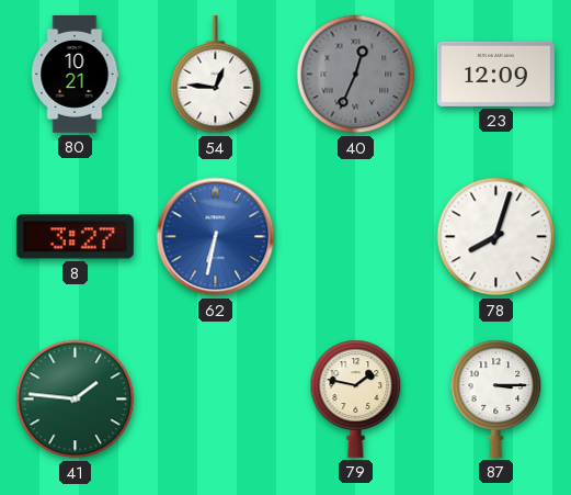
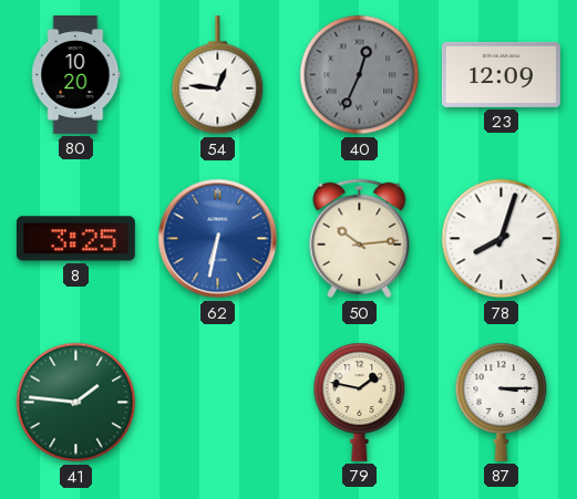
80: 10:21 -> 10:20 (75, 74)
8: 3:27 -> 3:25 (75, 239)
50: none -> 10:14 (360, 239)
